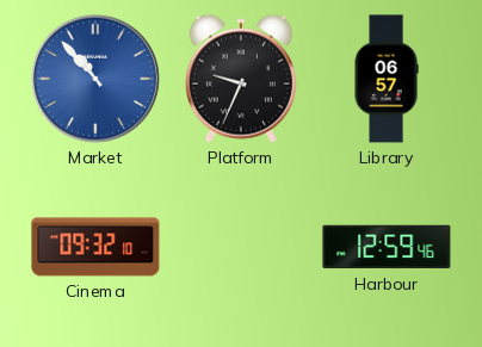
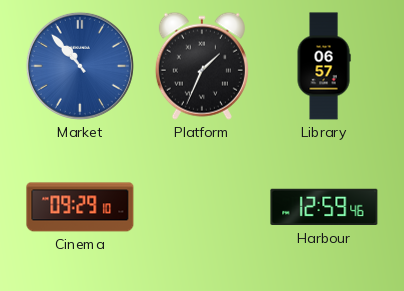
Platform: 9:34 -> 1:34 (202, 66)
Cinema: 09:32 -> 09:29 (80, 207)
